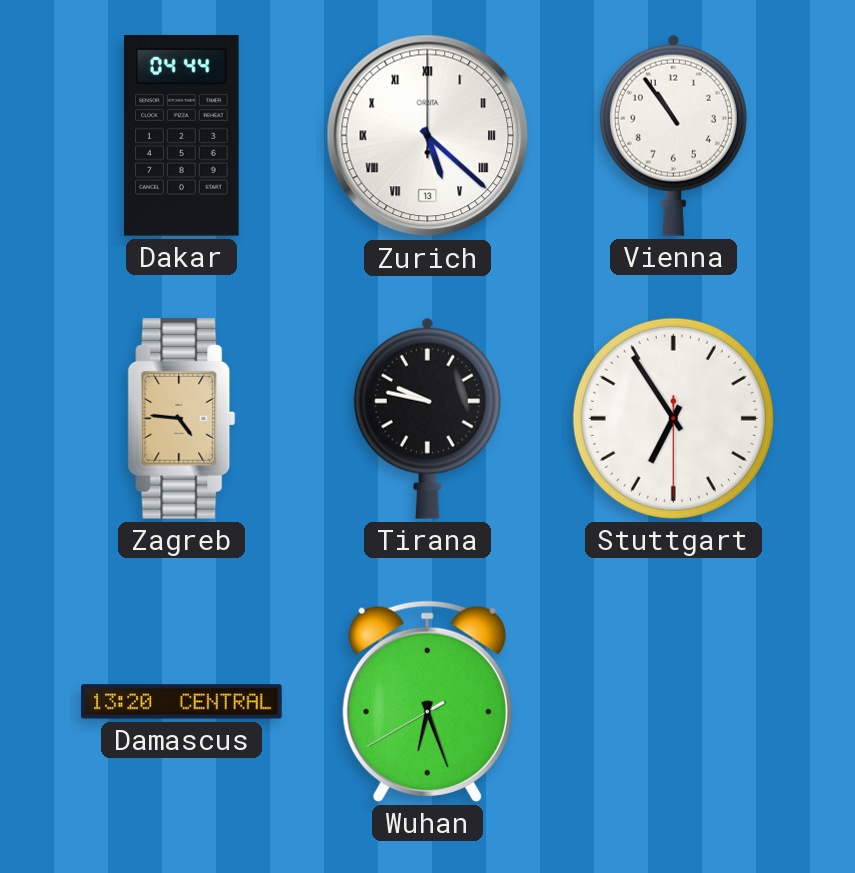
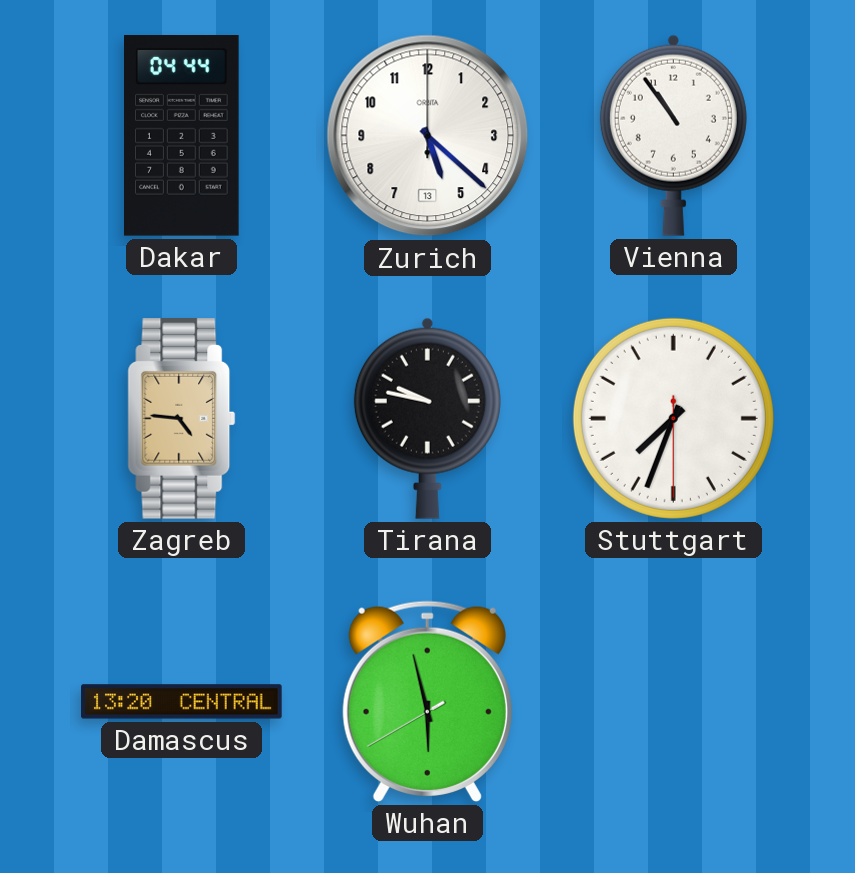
Zurich numerals: Roman -> Arabic (428, 136)
Stuttgart: 6:54 -> 7:33 (673, 418)
Wuhan: 6:26 -> 5:57 (427, 701)
